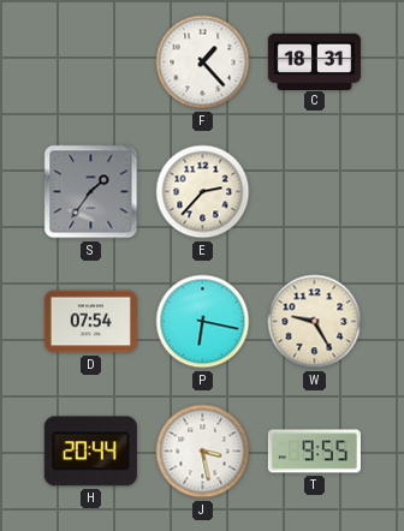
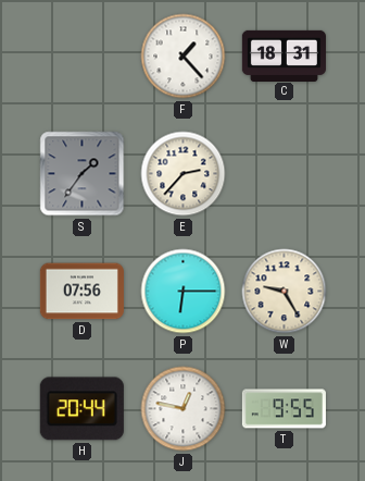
D: 07:54 -> 07:56 (81, 292)
P: 6:17 -> 6:15 (184, 292)
J: 3:28 -> 12:47 (184, 409)
